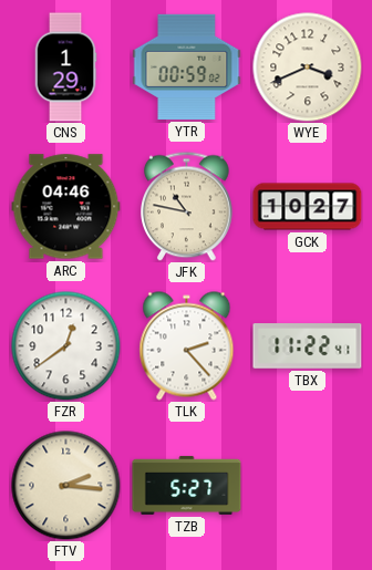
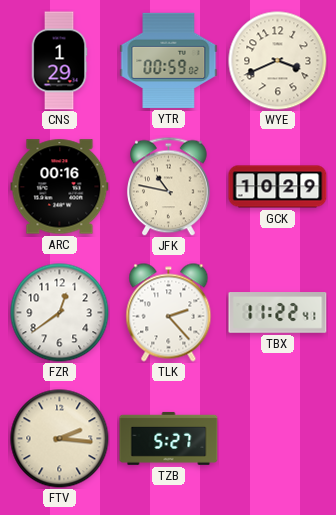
ARC: 04:46 -> 00:16 (60, 187)
GCK: 10:27 -> 10:29 (278, 187)
